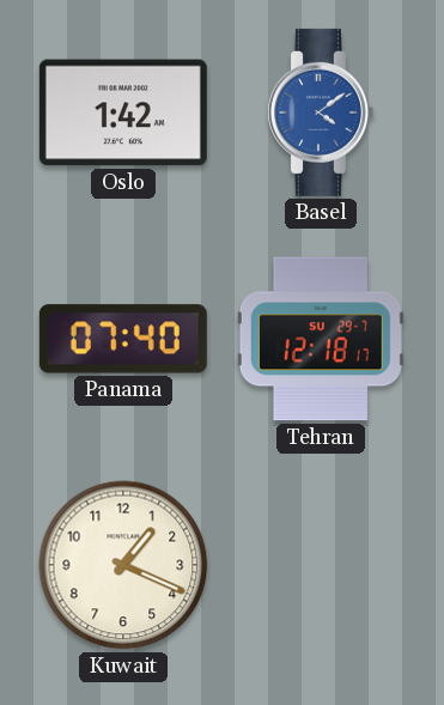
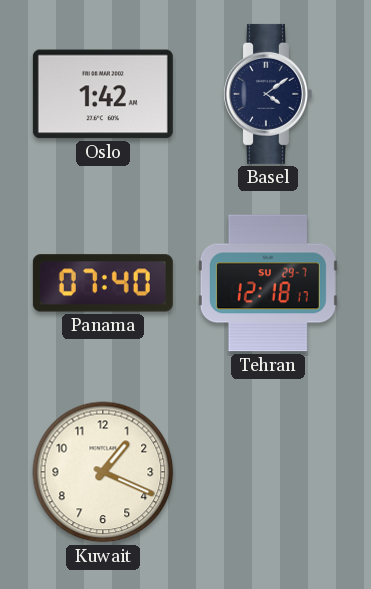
Basel dial: blue -> navy (267, 94)
